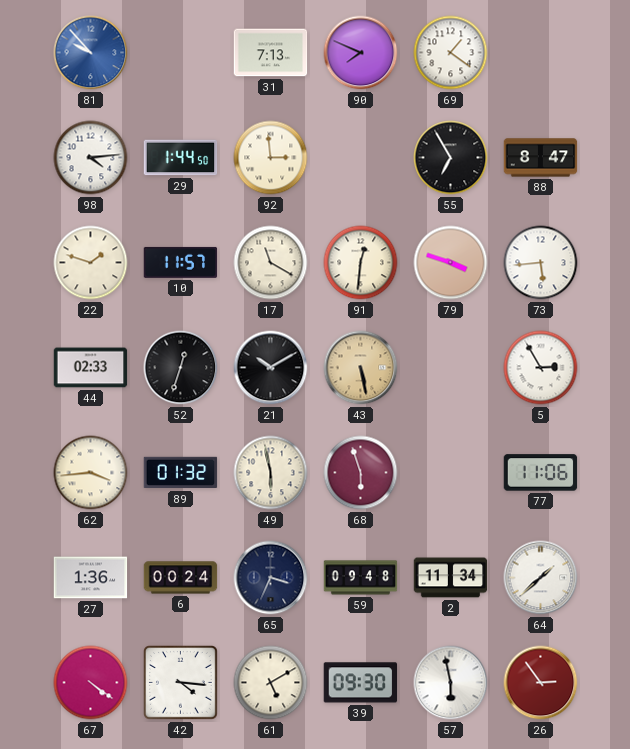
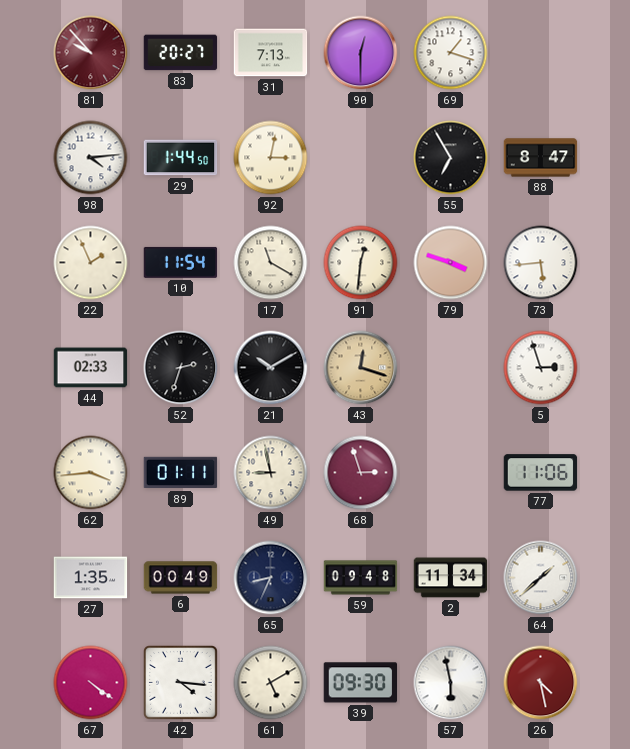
81 dial: blue -> burgundy (91, 53)
83: none -> 20:27 (181, 53)
90: 7:49 -> 12:30 (361, 53)
69: 1:21 -> 1:18 (451, 53)
92: 2:59 -> 3:02 (271, 158)
22: 1:48 -> 1:56 (91, 263)
10: 11:57 -> 11:54 (181, 262)
52: 12:33 -> 2:33 (181, 368)
43: 5:28 -> 12:18 (361, 368)
5: 2:55 -> 2:57 (541, 368)
89: 01:32 -> 01:11 (181, 473)
49: 5:58 -> 8:58 (271, 473)
68: 5:57 -> 2:57 (361, 473)
27: 1:36 -> 1:35 (91, 578)
6: 00:24 -> 00:49 (181, 578)
65: 3:34 -> 8:34 (271, 578)
26: 2:54 -> 4:28 (541, 683)
